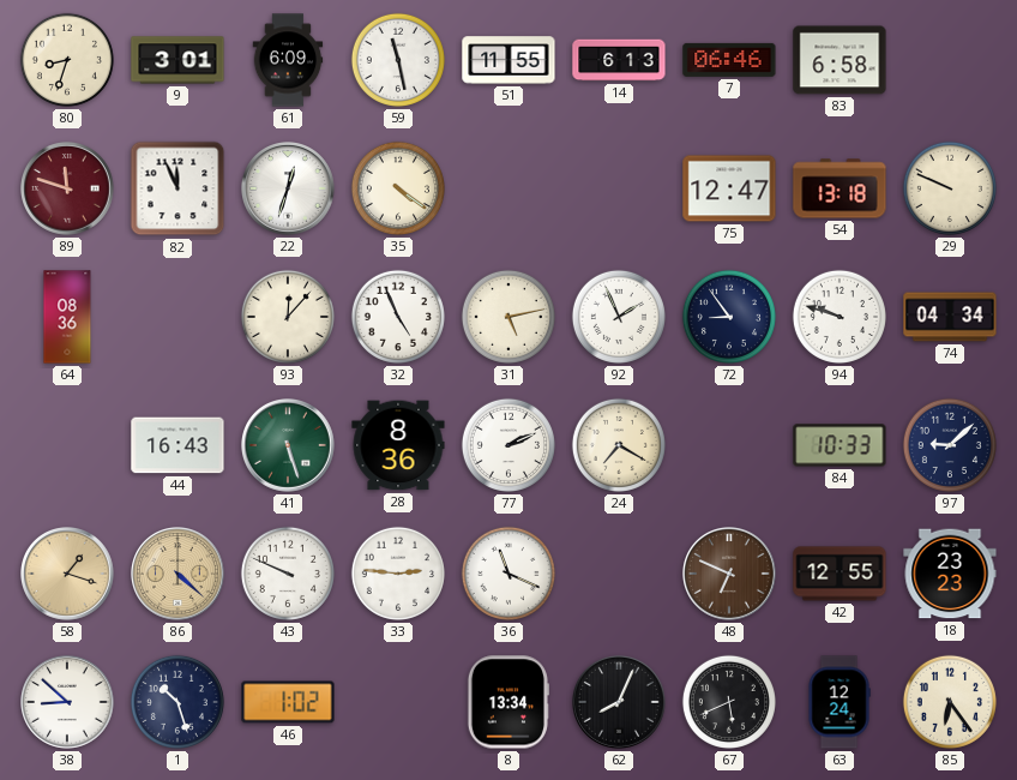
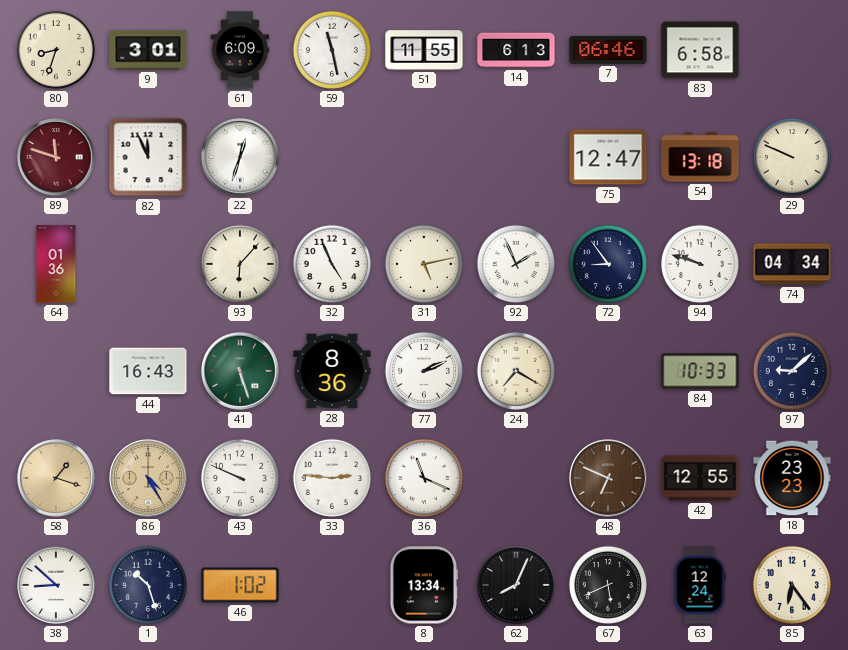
35: 4:21 -> none (398, 188)
64: 08:36 -> 01:36 (56, 264)
93: 12:07 -> 6:07 (240, 264)
86: 4:22 -> 4:25 (149, 479)
